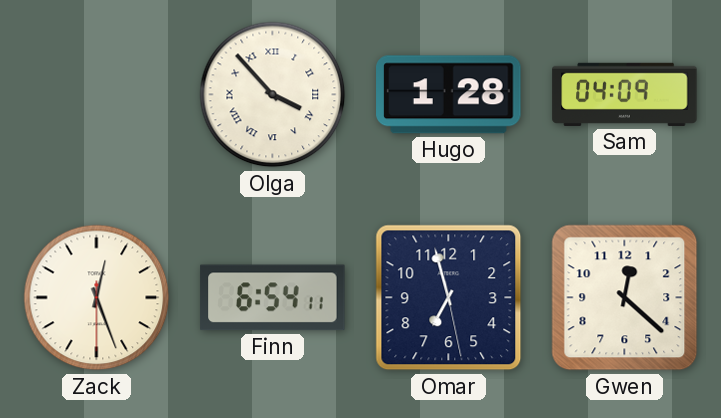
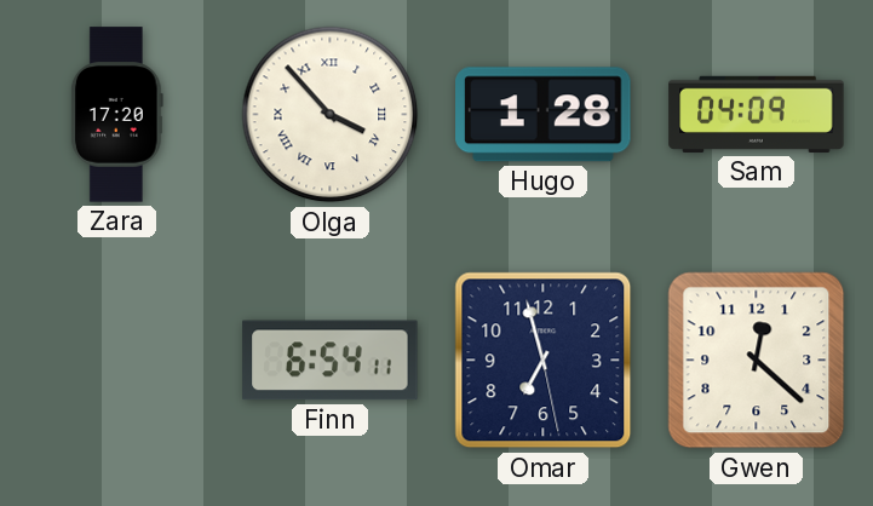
Zara: none -> 17:20 (116, 115)
Zack: 12:26 -> none (97, 298)
